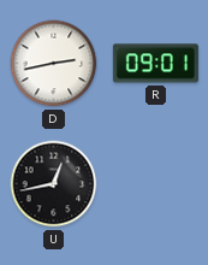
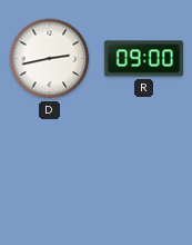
R: 09:01 -> 09:00 (143, 59)
U: 12:43 -> none (54, 184)
